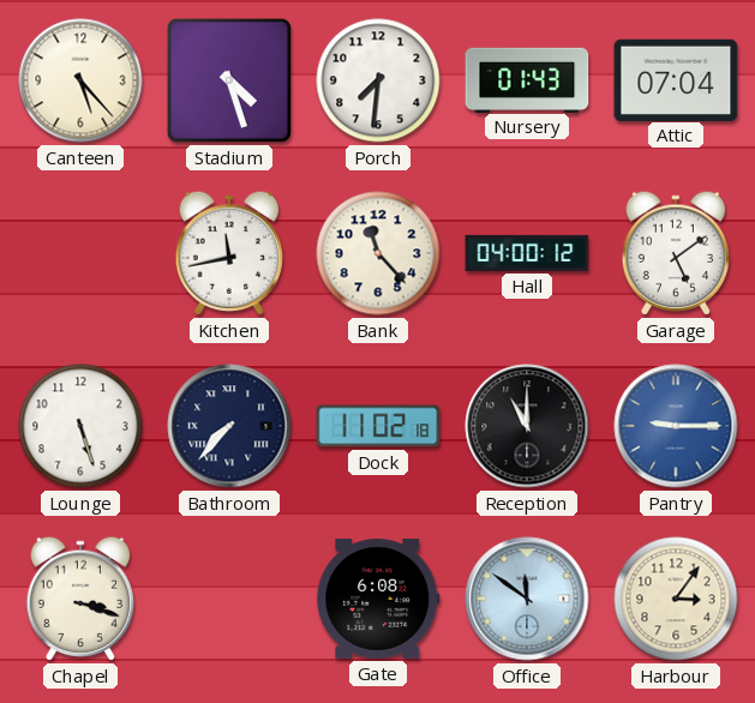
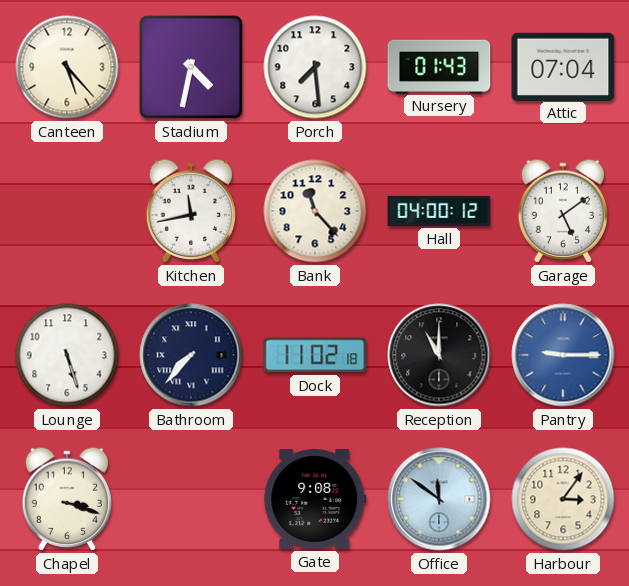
Stadium: 4:27 -> 4:32 (191, 67)
Porch: 7:31 -> 7:29 (315, 67)
Gate: 6:08 -> 9:08 (315, 499)
